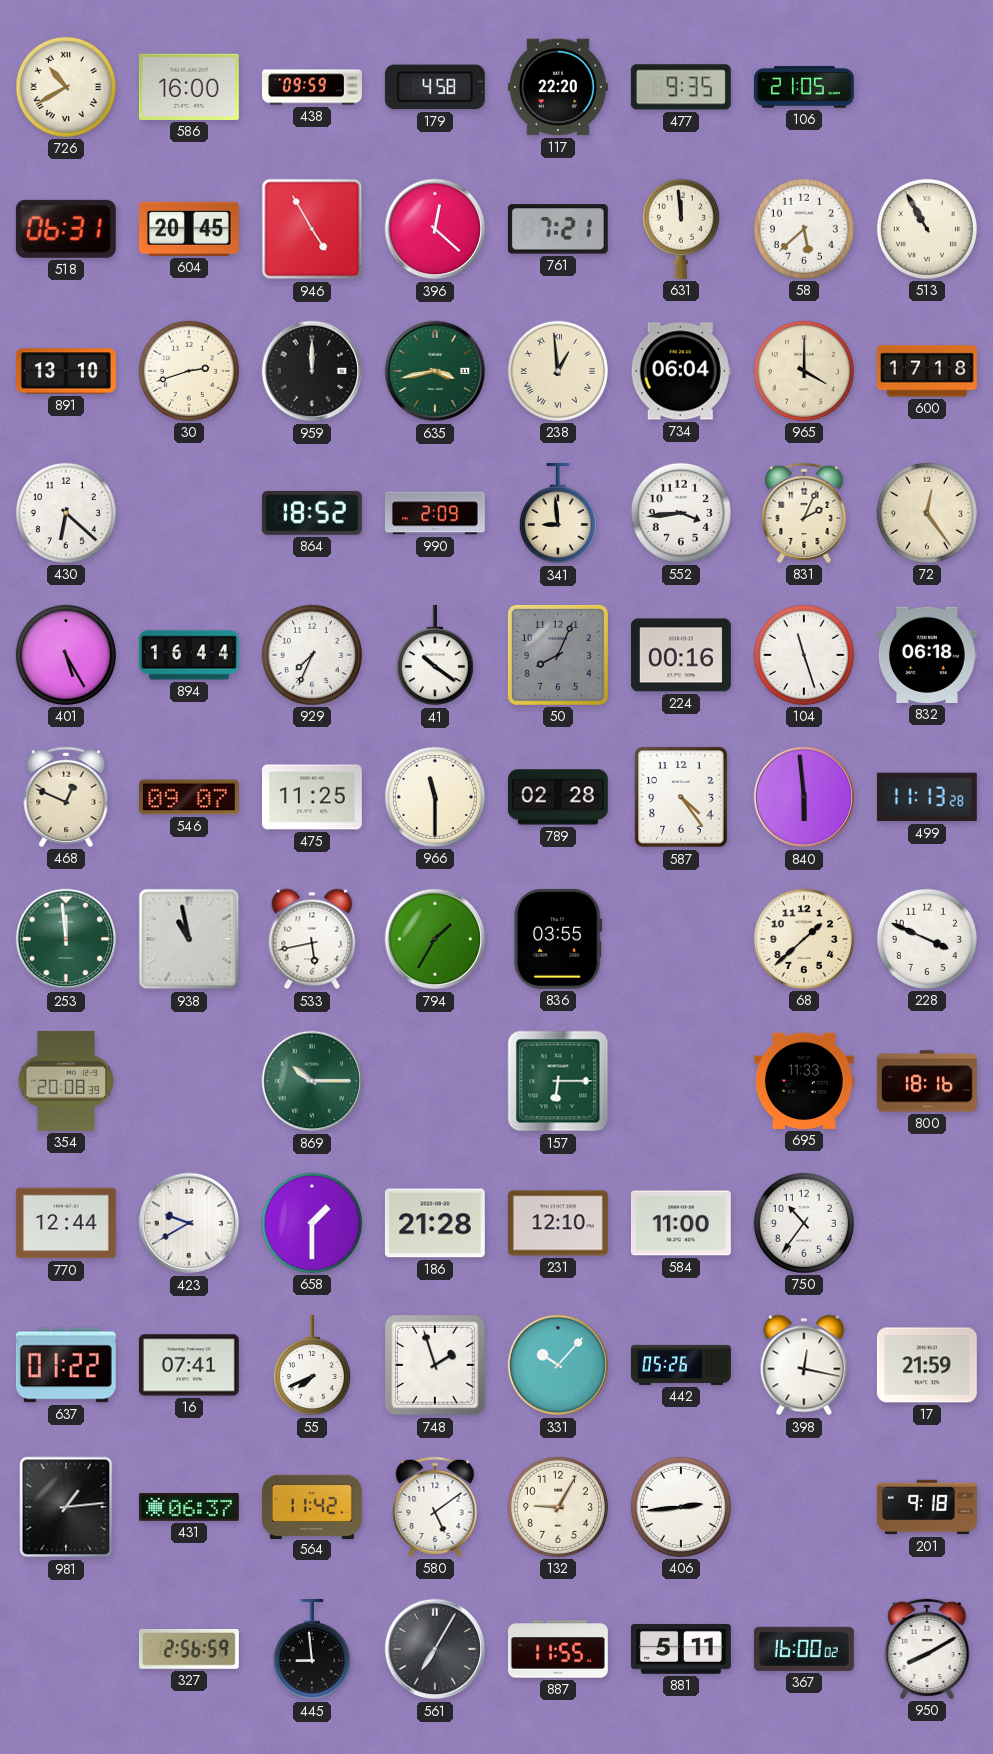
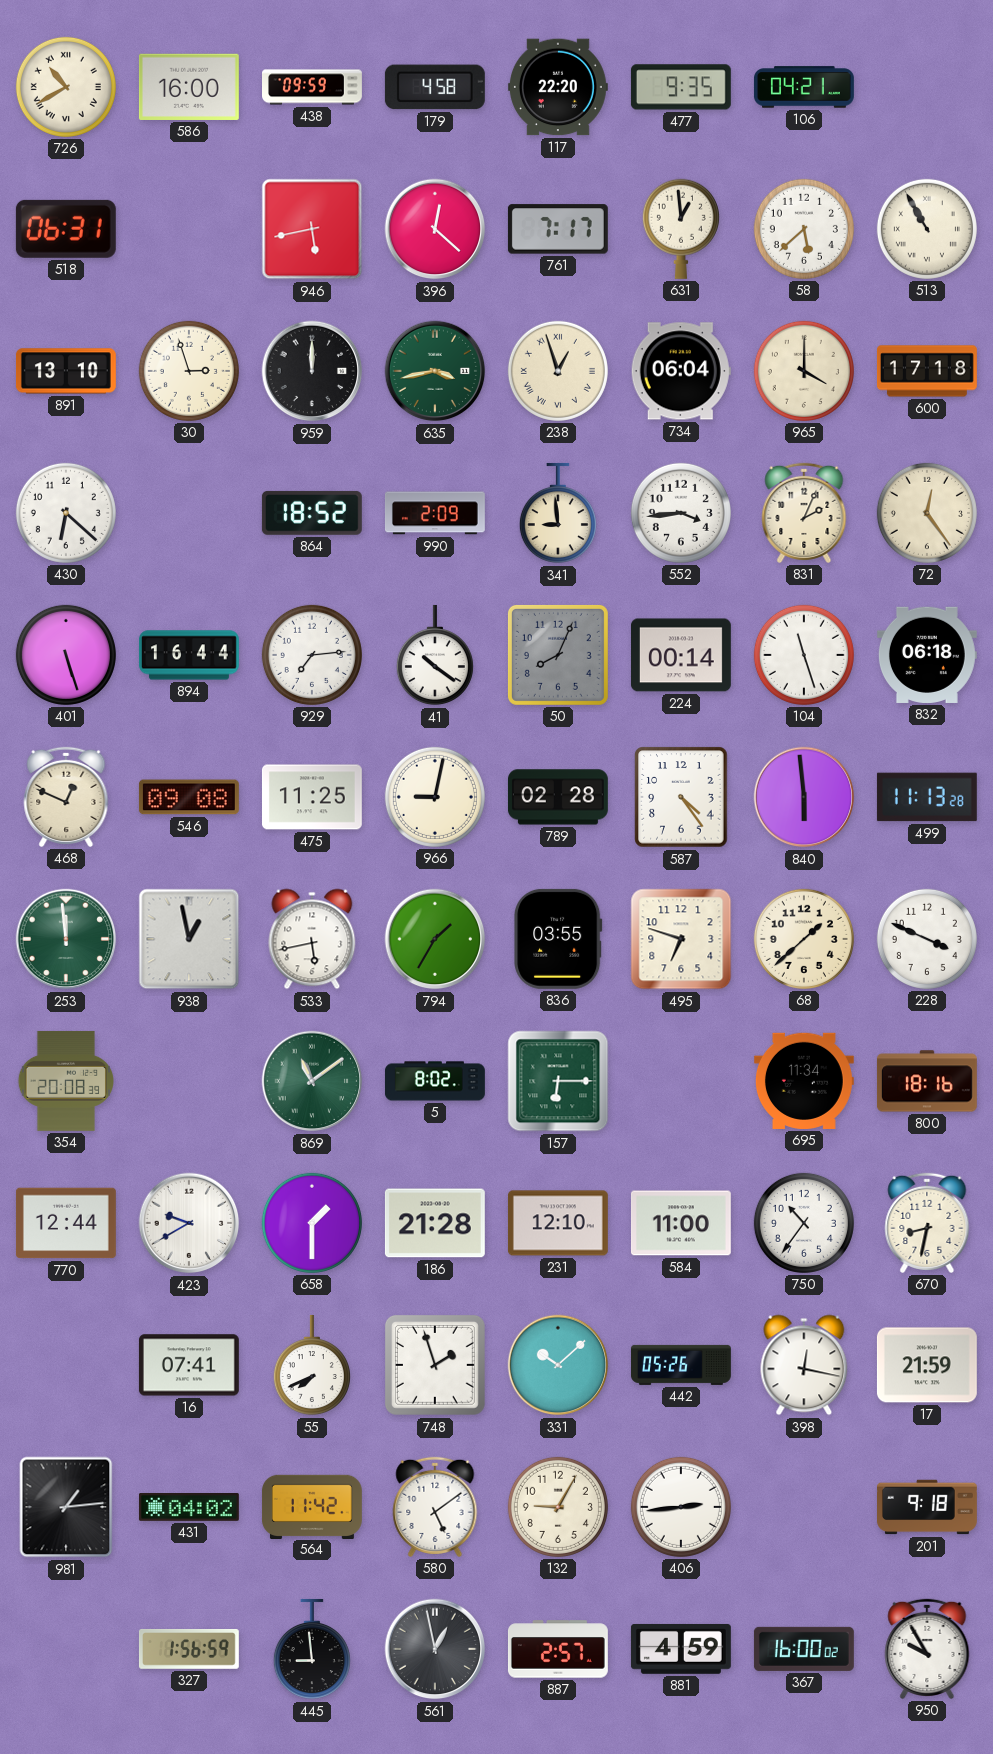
106: 21:05 -> 04:21 (804, 87)
604: 20:45 -> none (189, 229)
946: 4:55 -> 5:43 (312, 229)
761: 7:21 -> 7:17 (558, 229)
631: 11:59 -> 12:59 (681, 229)
30: 2:42 -> 2:57 (189, 371)
238: 12:59 -> 12:57 (558, 371)
401: 5:25 -> 5:27 (66, 655)
929: 7:34 -> 7:14 (312, 655)
224: 00:16 -> 00:14 (681, 655)
546: 09:07 -> 09:08 (189, 797)
966: 11:30 -> 9:02 (435, 797)
938: 10:58 -> 12:58 (189, 939)
495: none -> 6:48 (681, 939)
869: 10:15 -> 11:09 (312, 1081)
5: none -> 8:02 (435, 1081)
695: 11:33 -> 11:34 (804, 1081)
670: none -> 8:32 (927, 1223)
637: 01:22 -> none (66, 1365)
331: 10:07 -> 10:08 (558, 1365)
431: 06:37 -> 04:02 (189, 1508)
327: 2:56 -> 1:56 (189, 1650)
561: 7:05 -> 12:58 (435, 1649)
887: 11:55 -> 2:57 (558, 1649)
881: 5:11 -> 4:59 (681, 1649)
950: 8:10 -> 9:55 (927, 1649)
